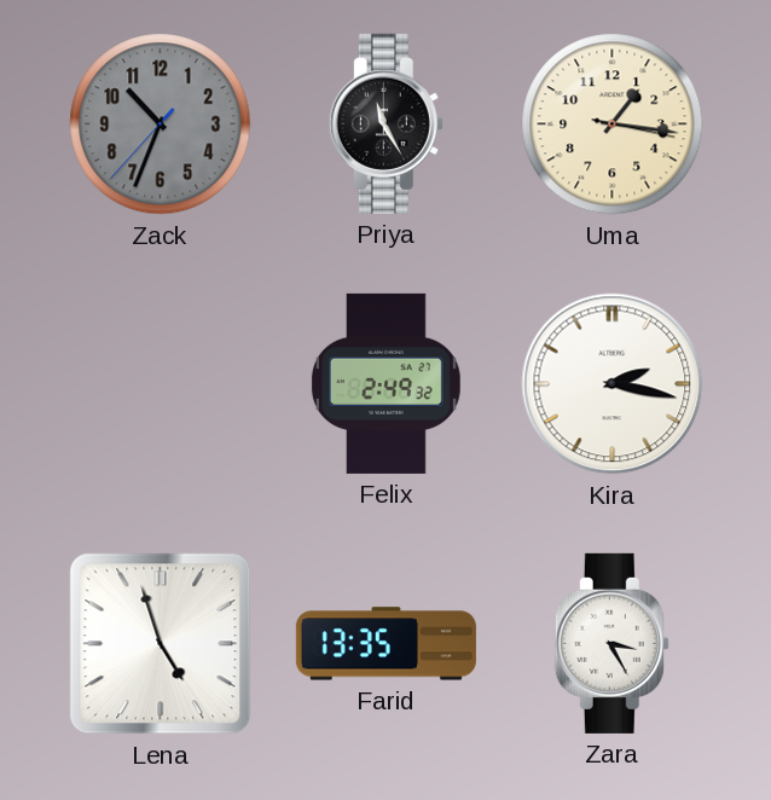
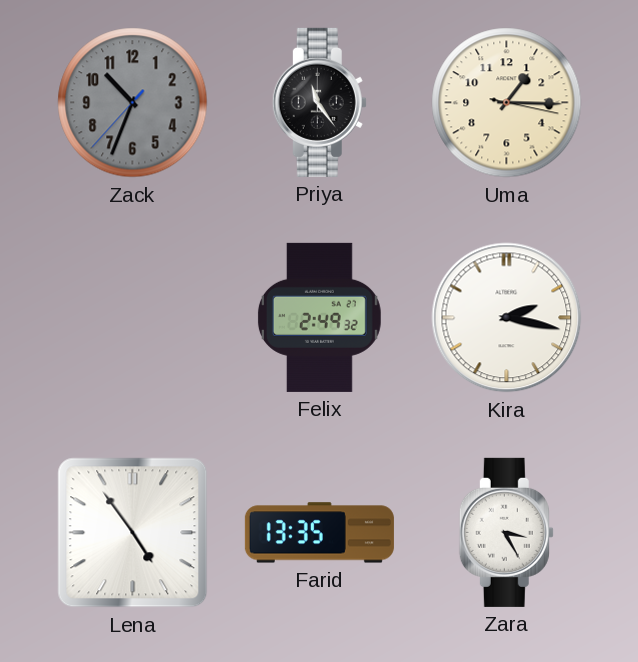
Priya: 11:25 -> 11:24 (319, 102)
Uma: 1:16 -> 1:15 (507, 103)
Lena: 4:57 -> 4:54 (133, 533)
